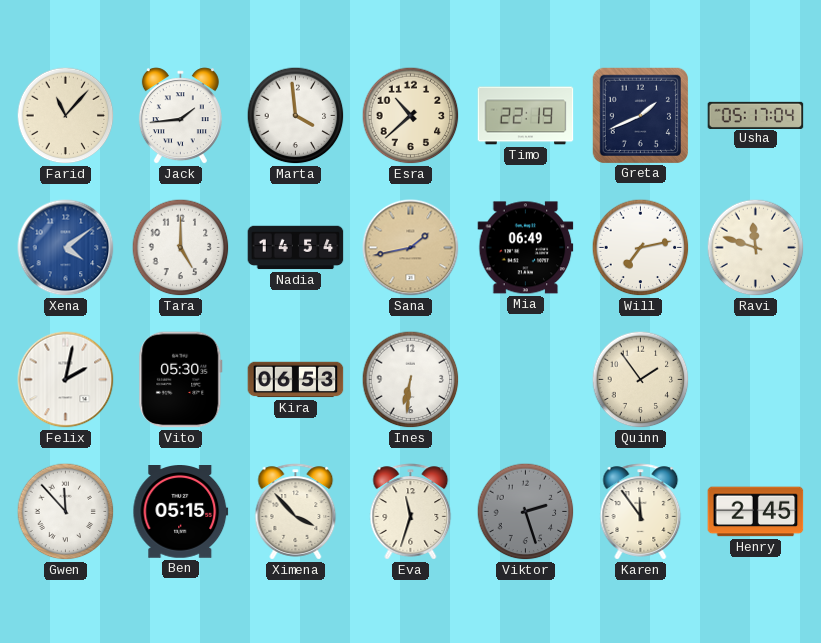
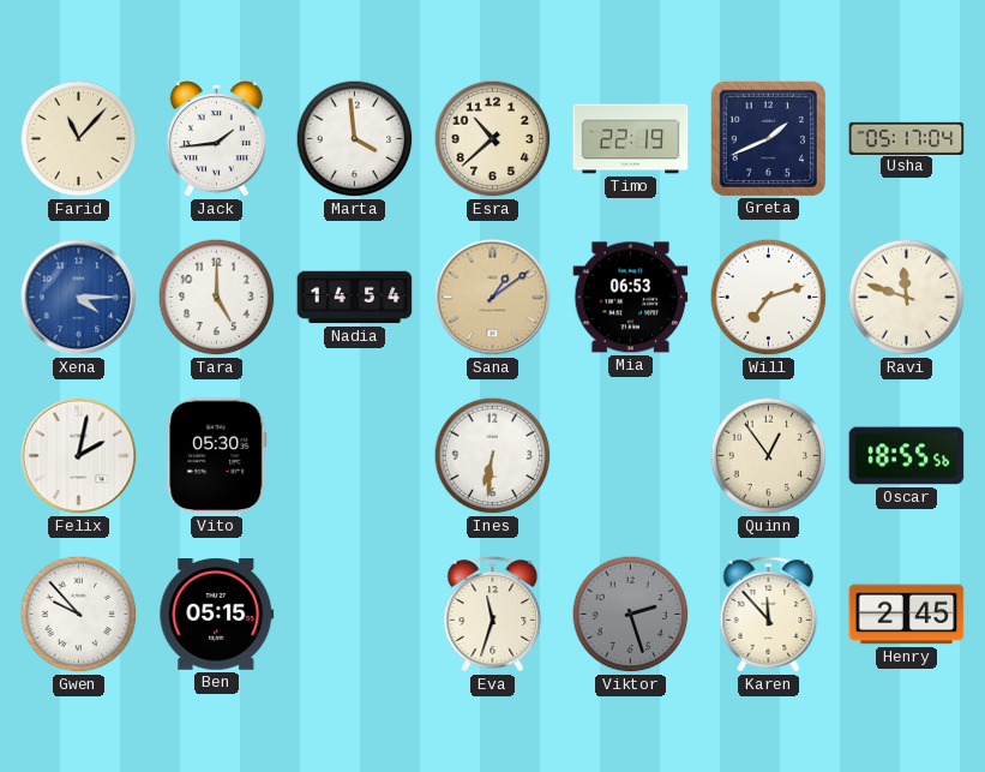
Xena: 4:09 -> 4:15 (79, 298)
Sana: 1:43 -> 1:09 (493, 298)
Mia: 06:49 -> 06:53 (631, 298)
Will: 7:13 -> 7:12 (769, 298)
Kira: 06:53 -> none (296, 380)
Quinn: 1:54 -> 12:54 (769, 456)
Oscar: none -> 18:55 (907, 456)
Gwen: 11:53 -> 9:53 (79, 615)
Ximena: 3:53 -> none (296, 512)
Karen: 11:54 -> 11:53 (769, 615)
